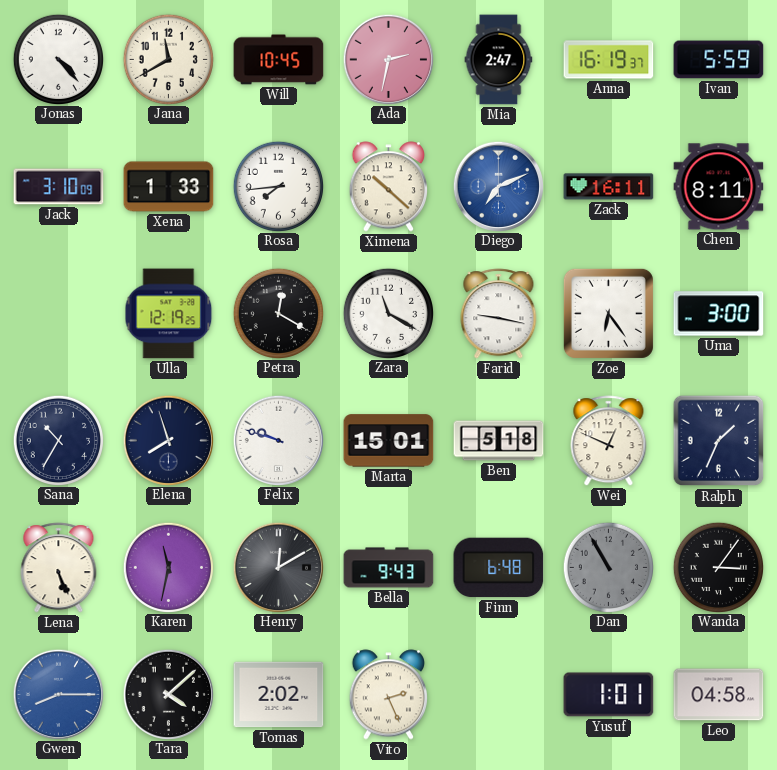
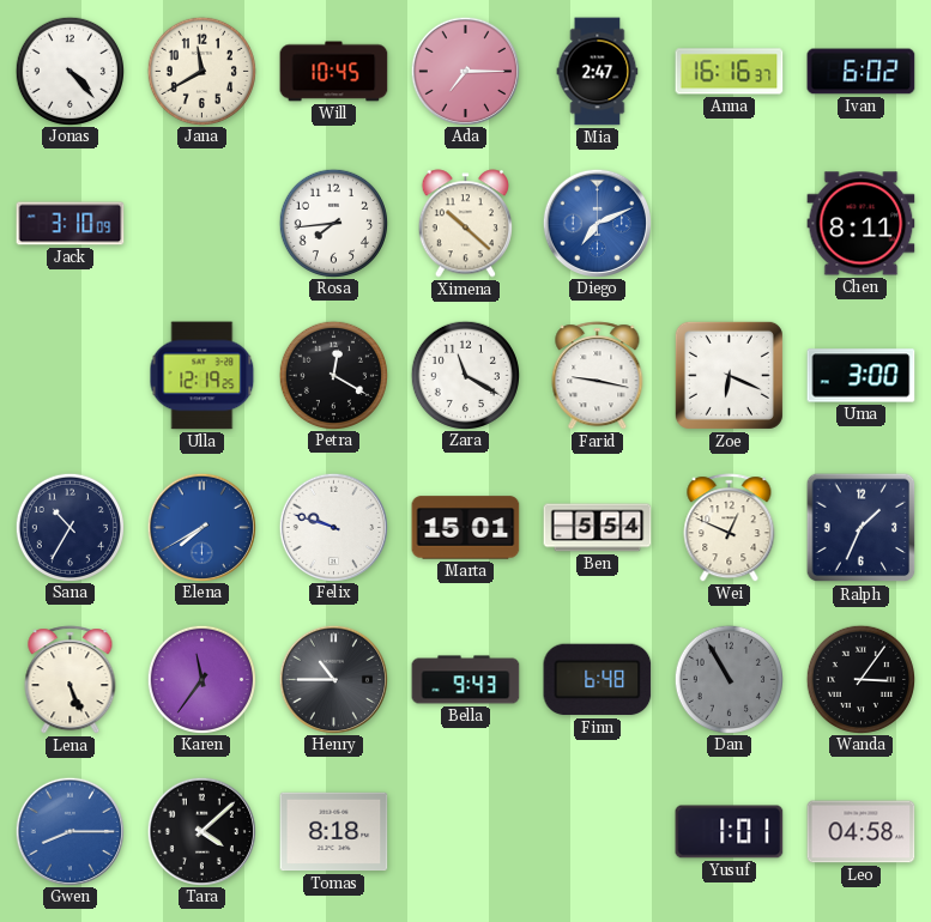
Ada: 2:32 -> 7:15 (465, 71)
Anna: 16:19 -> 16:16 (730, 72)
Ivan: 5:59 -> 6:02 (862, 72)
Xena: 1:33 -> none (169, 187)
Zack: 16:11 -> none (609, 187)
Zoe: 6:24 -> 6:19 (729, 375)
Elena: 7:57 -> 7:40 (201, 527)
Elena dial: navy -> blue (201, 527)
Ben: 5:18 -> 5:54 (598, 528)
Karen: 11:32 -> 11:36 (201, 679)
Henry: 12:10 -> 10:45 (333, 679)
Tomas: 2:02 -> 8:18 (334, 832)
Vito: 2:26 -> none (388, 695)
